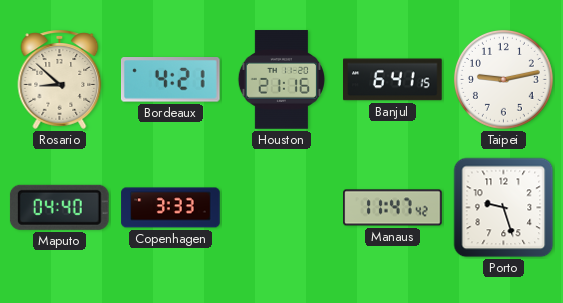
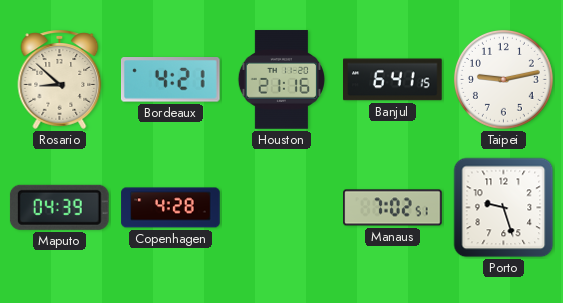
Maputo: 04:40 -> 04:39 (59, 207)
Copenhagen: 3:33 -> 4:28 (171, 208)
Manaus: 11:47 -> 7:02 (393, 208)
